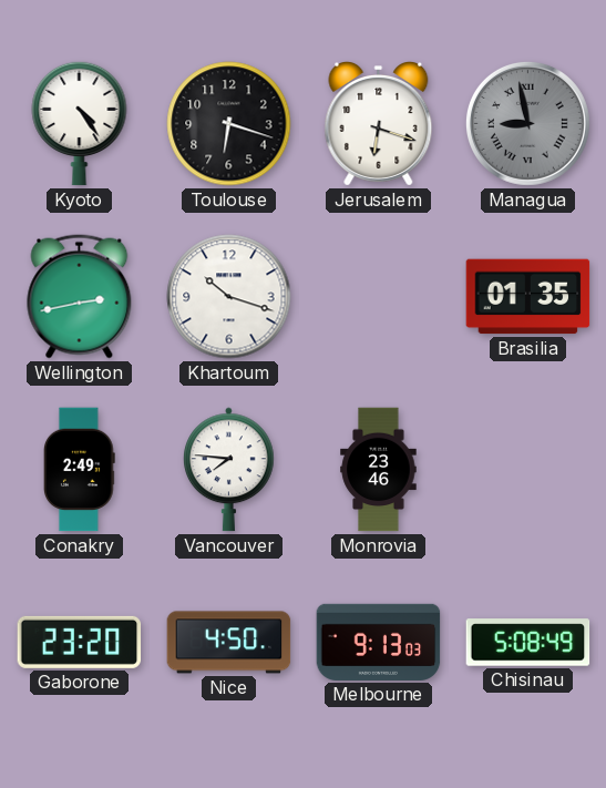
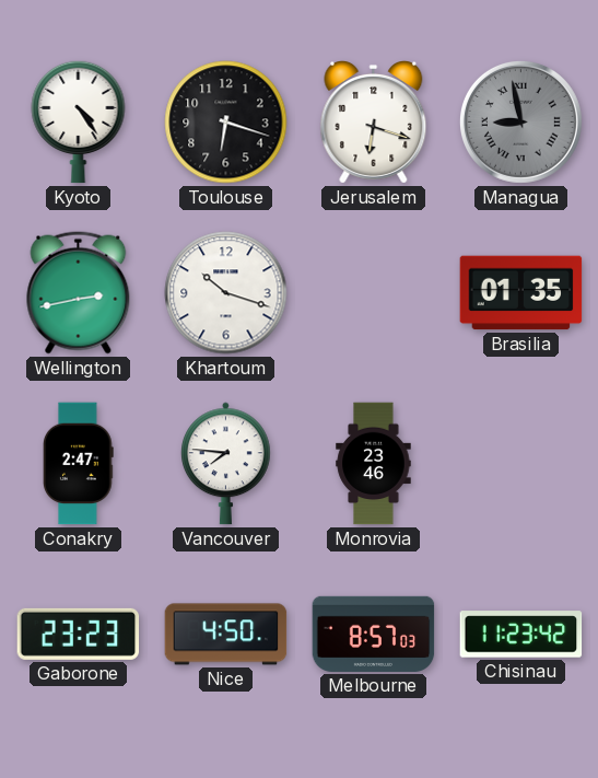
Conakry: 2:49 -> 2:47 (79, 464)
Gaborone: 23:20 -> 23:23 (79, 634)
Melbourne: 9:13 -> 8:57 (374, 634)
Chisinau: 5:08 -> 11:23 (521, 635)
